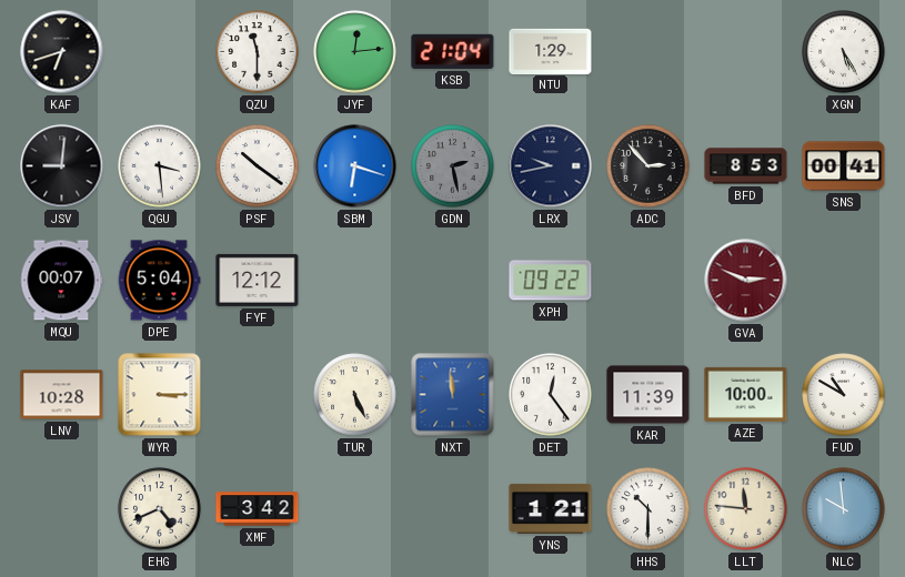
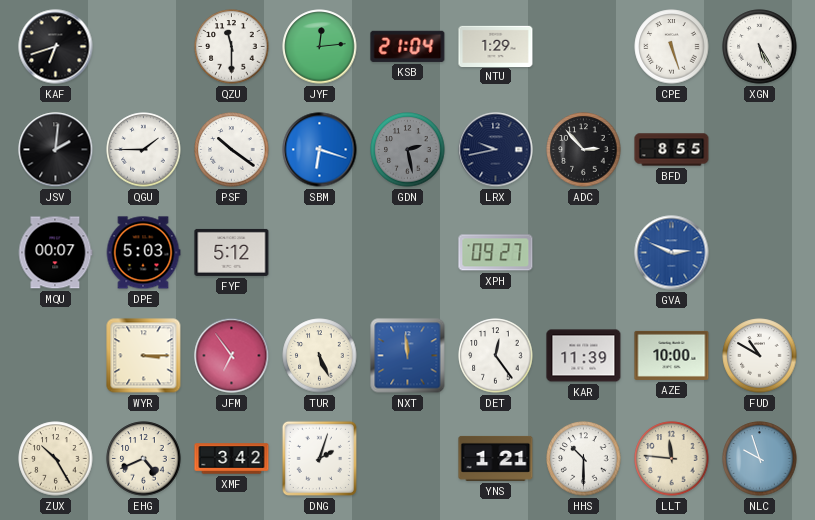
CPE: none -> 5:27 (672, 47)
JSV: 9:01 -> 2:01 (56, 150)
QGU: 3:29 -> 1:45 (144, 150)
BFD: 8:53 -> 8:55 (672, 150)
SNS: 00:41 -> none (844, 166)
DPE: 5:04 -> 5:03 (143, 253)
FYF: 12:12 -> 5:12 (232, 252)
XPH: 09:22 -> 09:27 (496, 253)
GVA dial: burgundy -> blue (672, 253)
LNV: 10:28 -> none (62, 395)
JFM: none -> 6:54 (232, 356)
ZUX: none -> 10:25 (56, 459)
DNG: none -> 2:03 (319, 458)
NLC: 9:59 -> 9:57 (760, 459)
